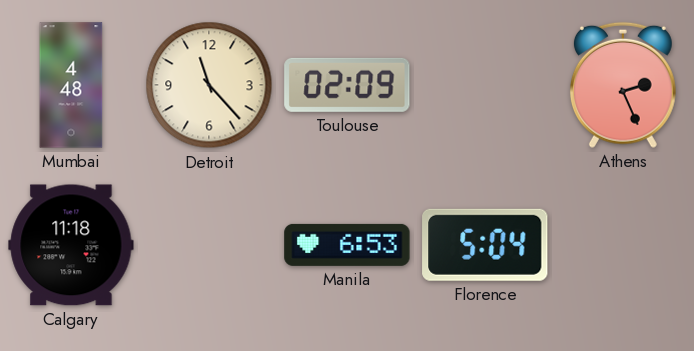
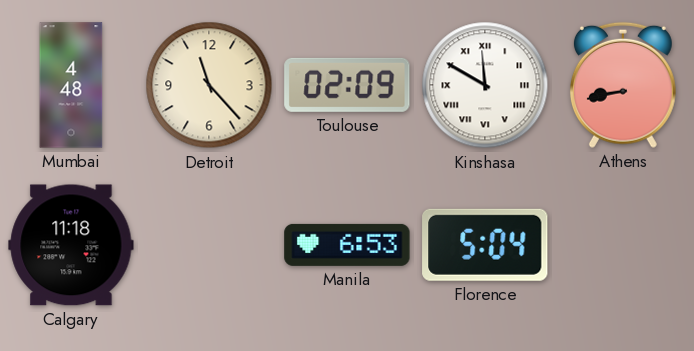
Kinshasa: none -> 11:50 (485, 85)
Athens: 2:26 -> 8:43 (623, 85)
